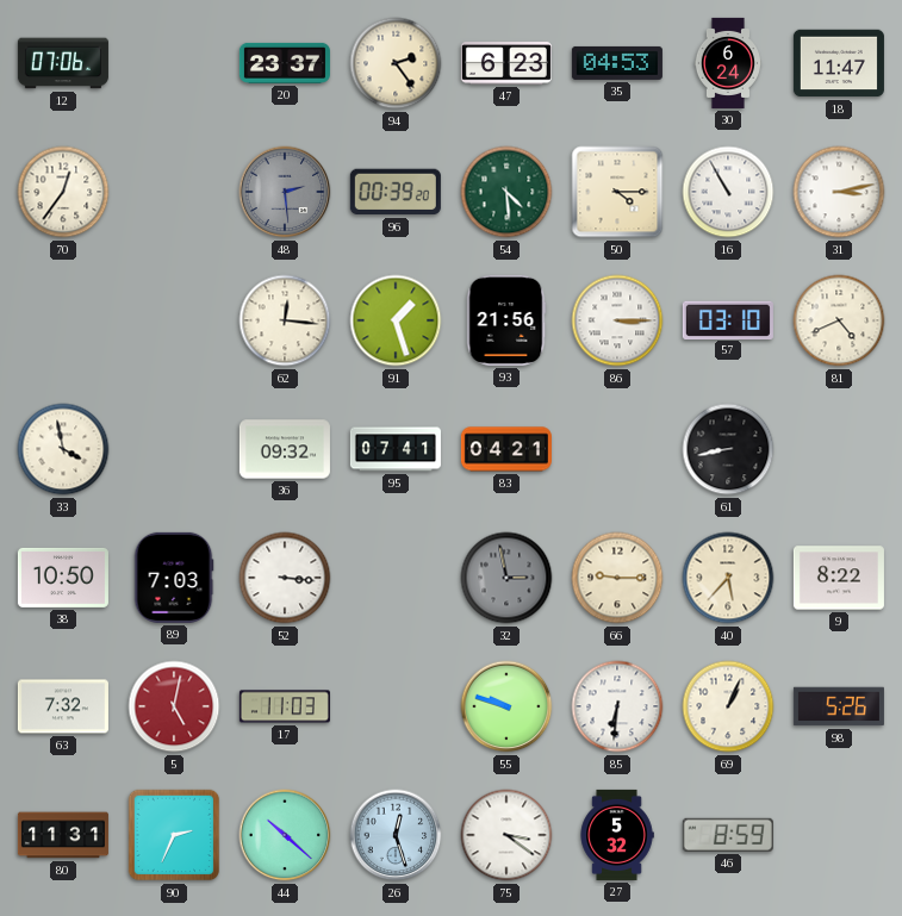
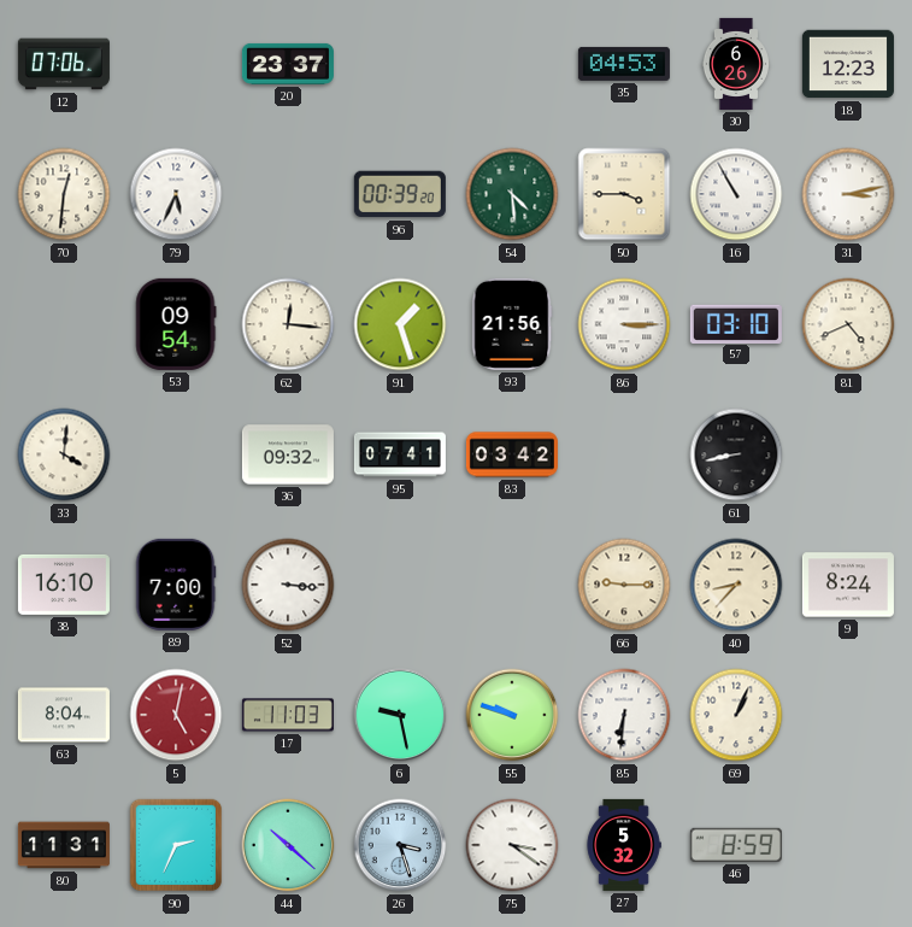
94: 2:24 -> none (396, 63)
47: 6:23 -> none (506, 63)
30: 6:24 -> 6:26 (735, 64)
18: 11:47 -> 12:23 (848, 64)
70: 12:36 -> 12:31 (64, 194)
79: none -> 5:34 (176, 194)
48: 2:29 -> none (285, 192)
50: 4:15 -> 3:45 (624, 194)
53: none -> 09:54 (176, 324)
33: 3:58 -> 4:01 (64, 454)
83: 04:21 -> 03:42 (512, 454)
38: 10:50 -> 16:10 (64, 585)
89: 7:03 -> 7:00 (176, 585)
32: 2:58 -> none (506, 578)
40: 5:37 -> 8:37 (736, 585)
9: 8:22 -> 8:24 (848, 585)
63: 7:32 -> 8:04 (64, 715)
6: none -> 9:28 (400, 715)
98: 5:26 -> none (839, 706)
26: 12:27 -> 3:27 (400, 845)
